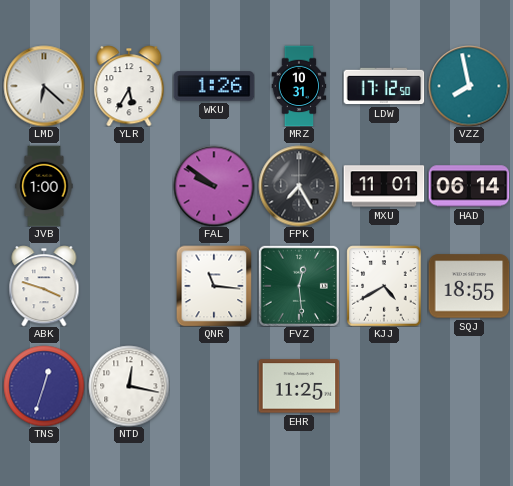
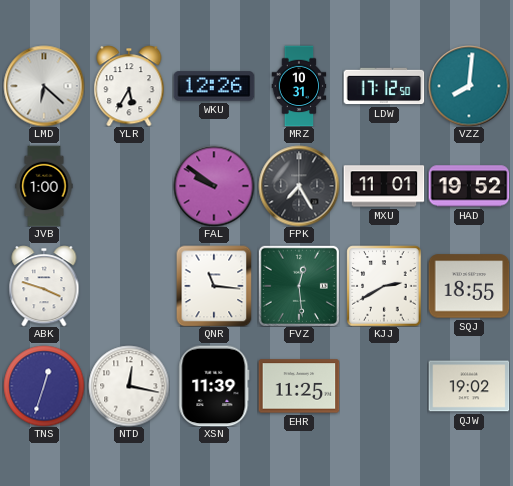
WKU: 1:26 -> 12:26 (214, 86)
VZZ: 7:58 -> 8:01 (469, 86)
HAD: 06:14 -> 19:52 (469, 186)
KJJ: 4:40 -> 2:40 (384, 286)
XSN: none -> 11:39 (214, 386)
QJW: none -> 19:02 (469, 386)
